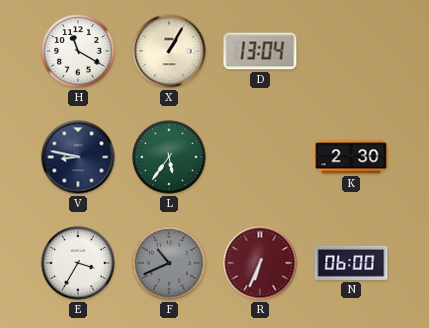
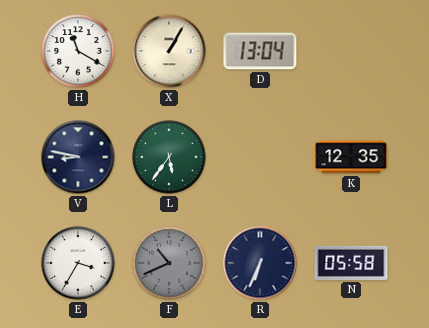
K: 2:30 -> 12:35 (351, 157)
R dial: burgundy -> navy (260, 263)
N: 06:00 -> 05:58 (351, 263)
